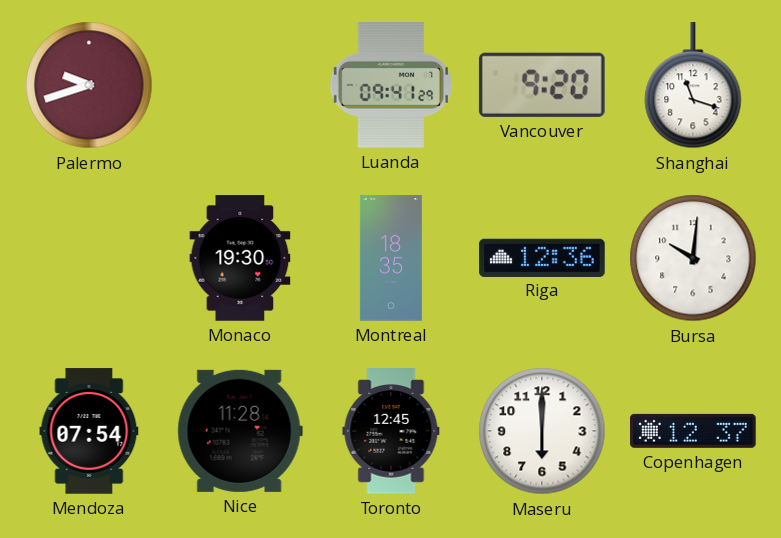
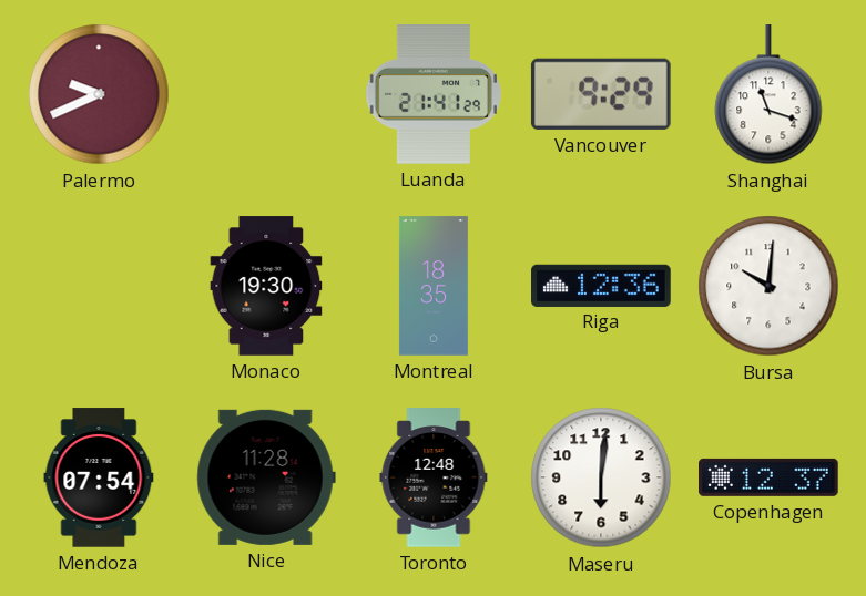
Palermo: 9:42 -> 9:41 (99, 94)
Luanda: 09:41 -> 21:41 (434, 94)
Vancouver: 9:20 -> 9:29 (601, 94)
Toronto: 12:45 -> 12:48 (434, 477)
Maseru: 6:00 -> 6:01 (601, 477)
